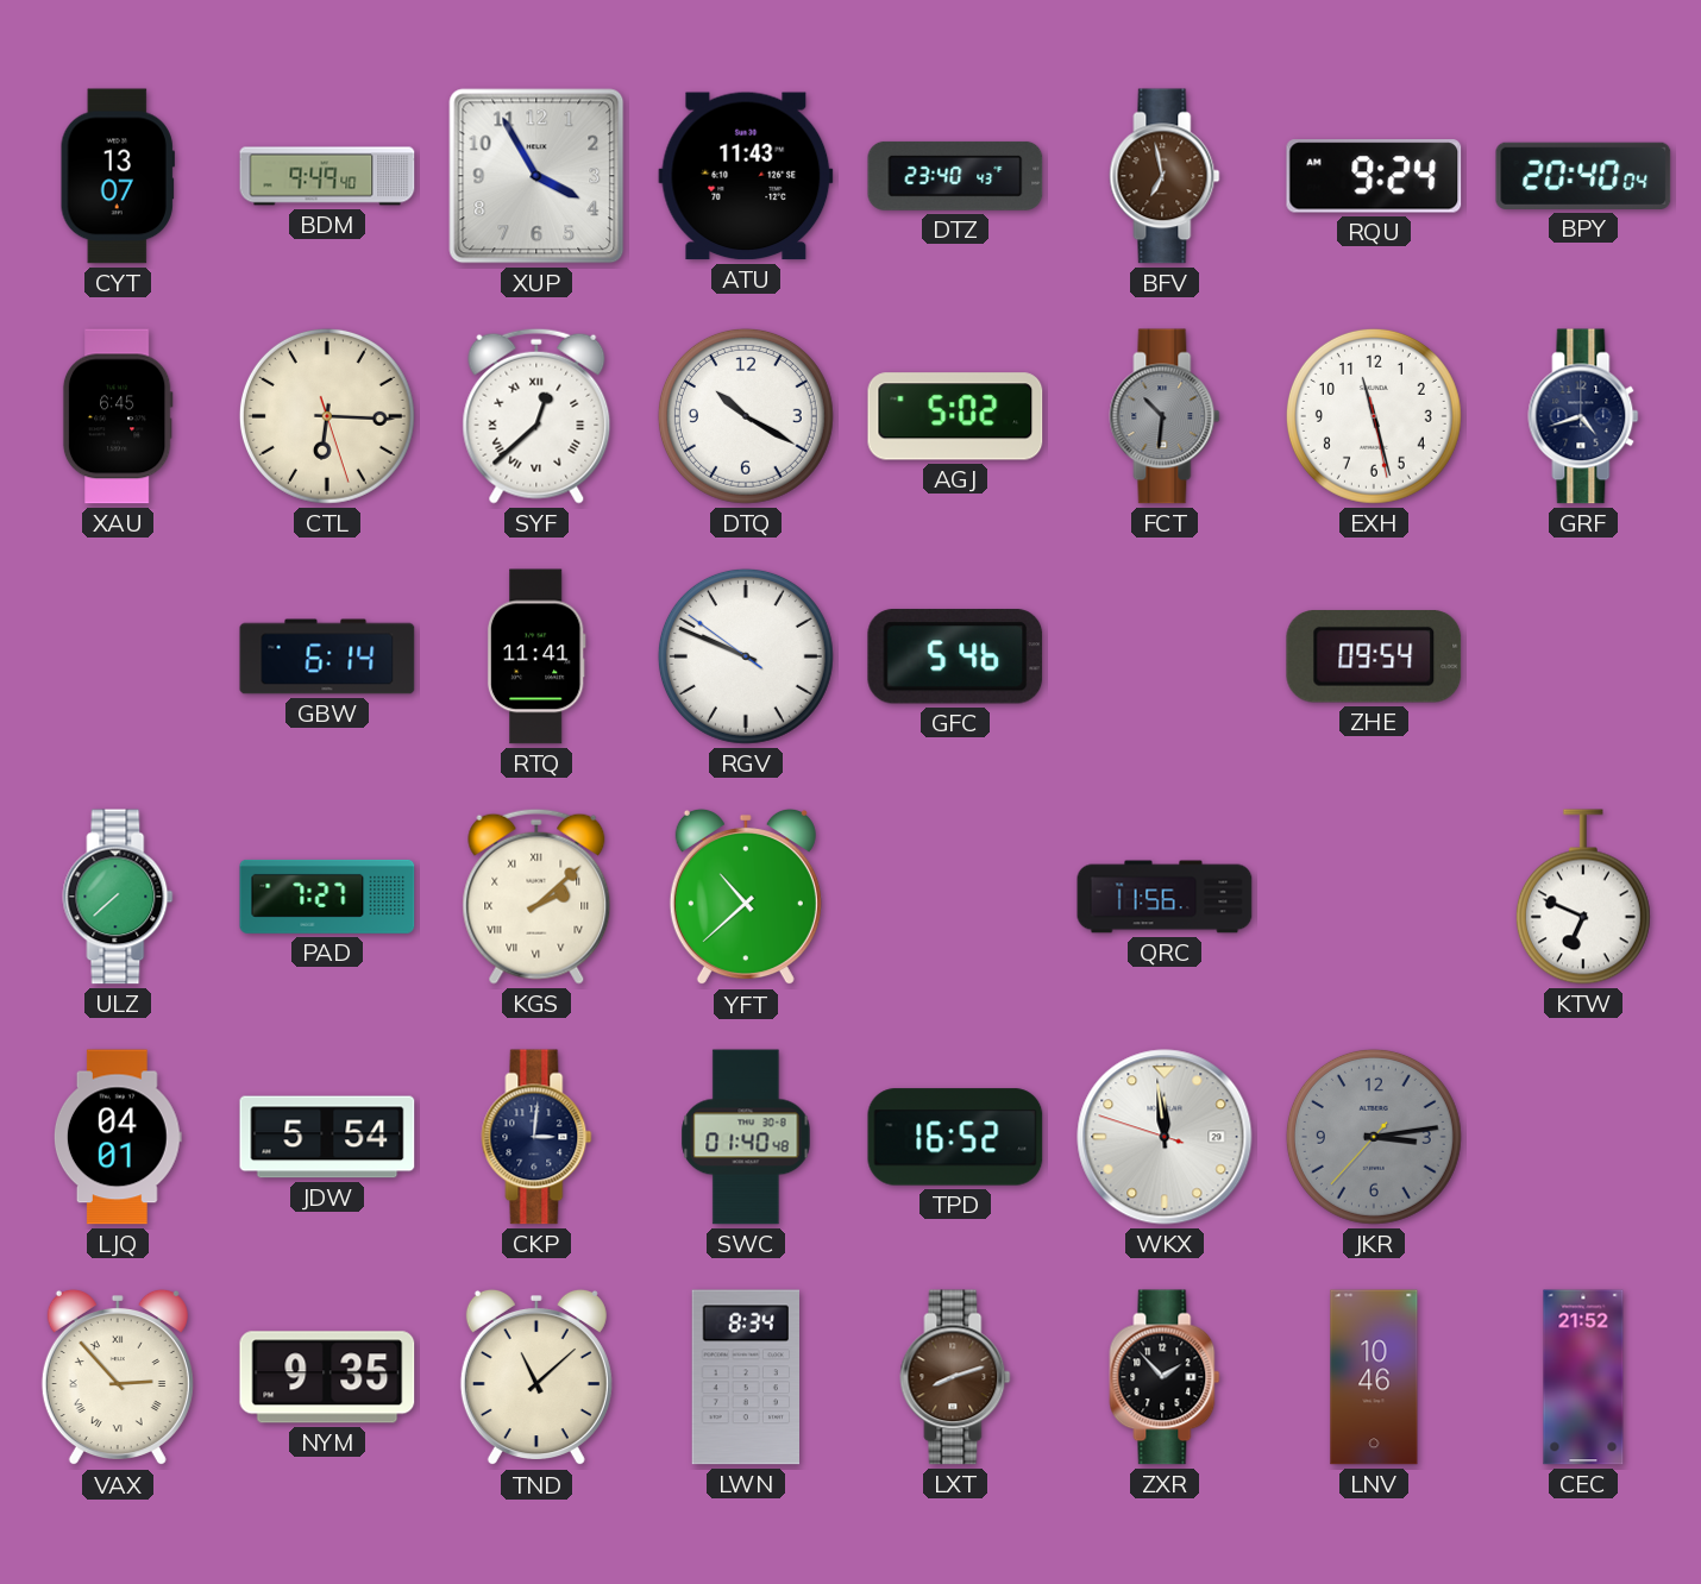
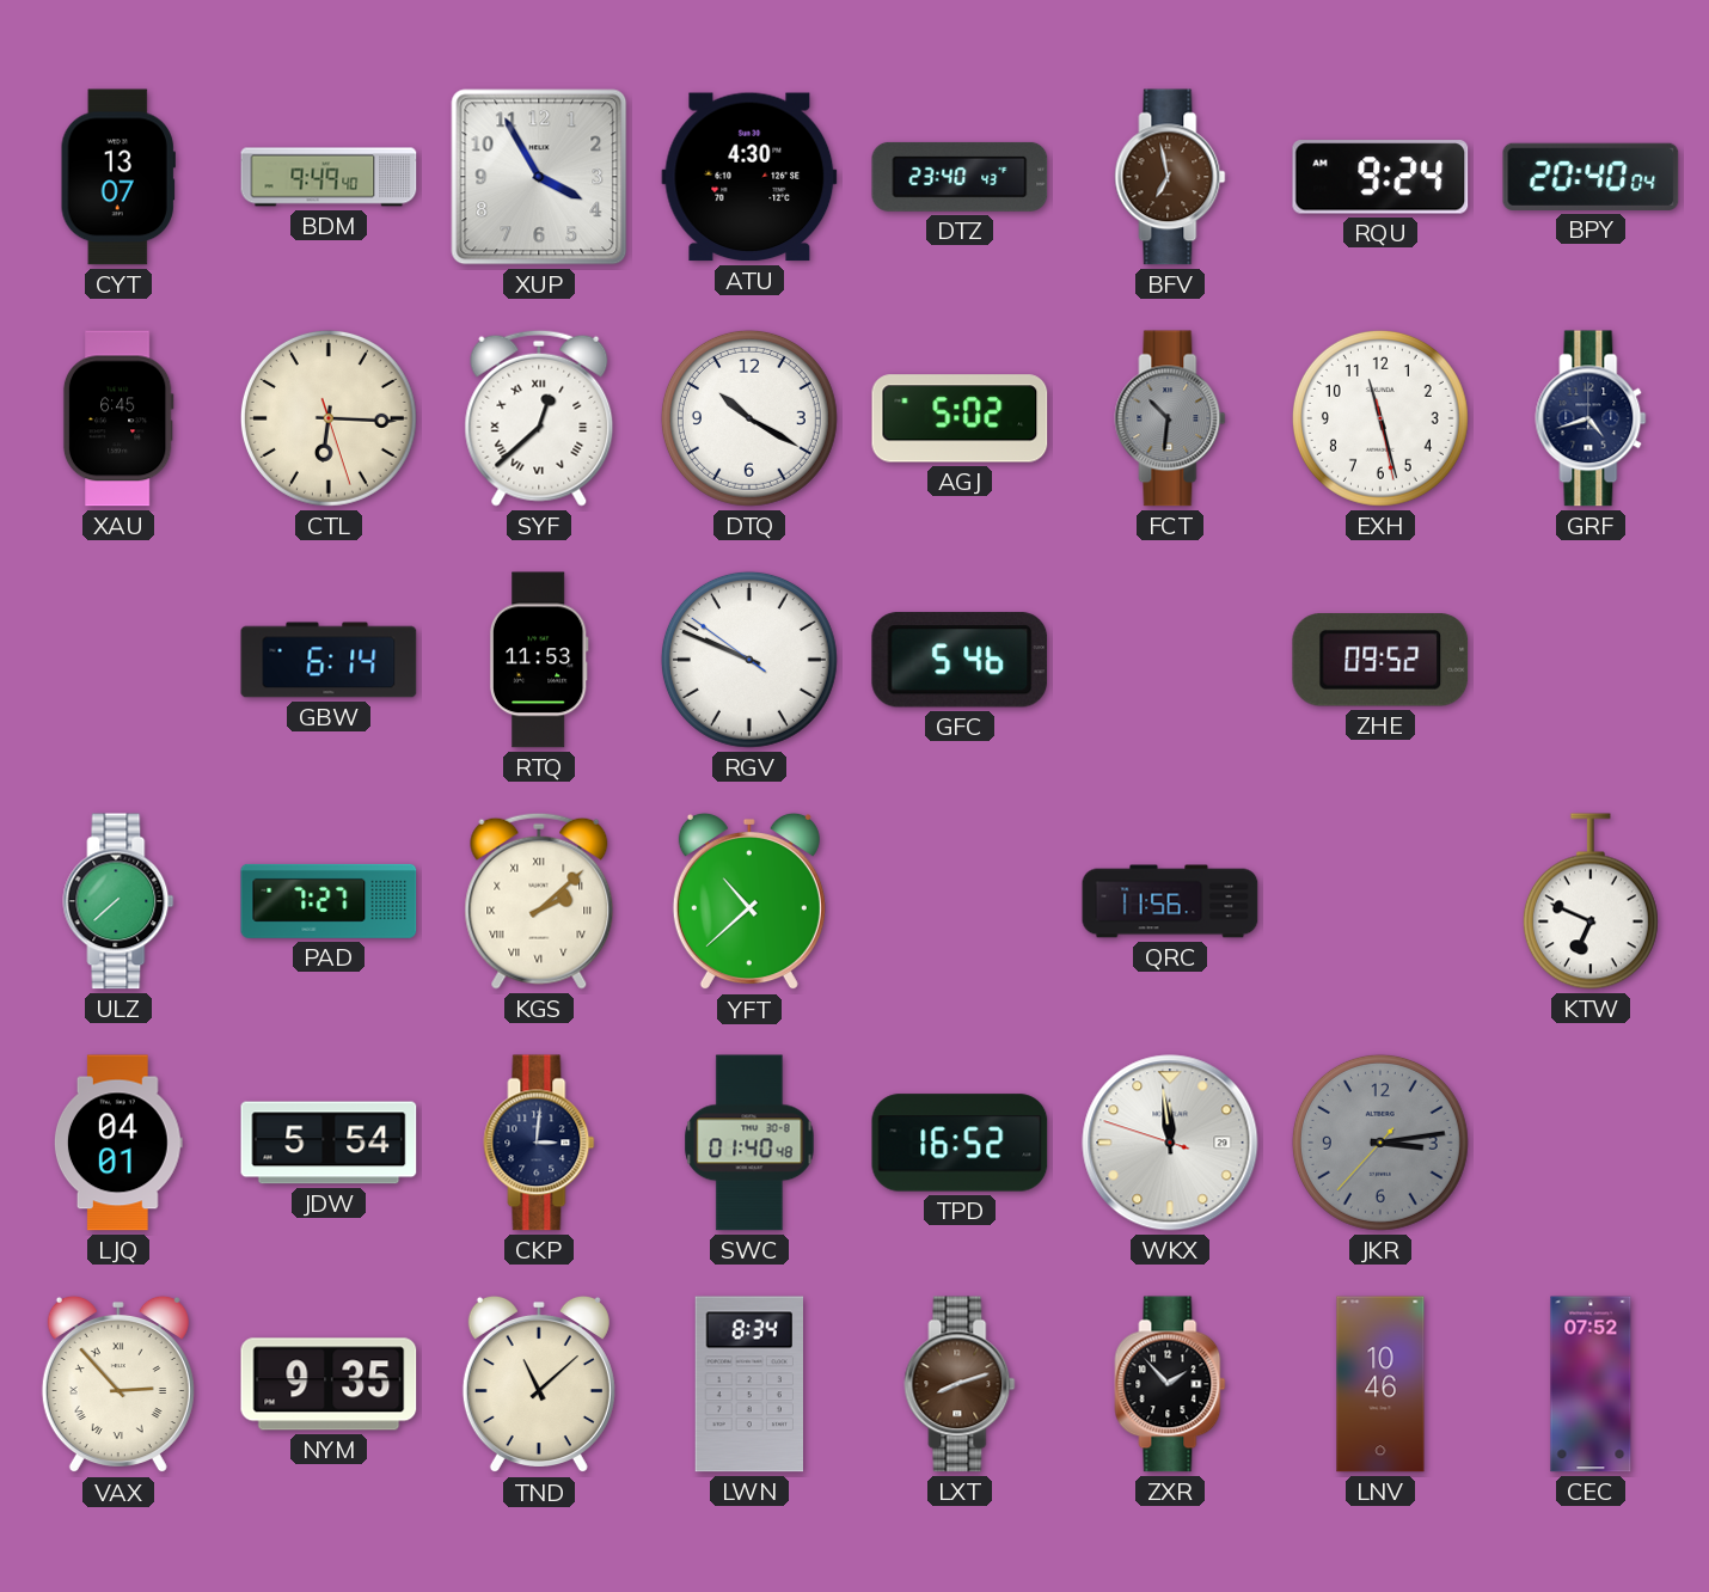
ATU: 11:43 -> 4:30 (749, 177)
RTQ: 11:41 -> 11:53 (539, 660)
ZHE: 09:54 -> 09:52 (1380, 661)
CEC: 21:52 -> 07:52 (1591, 1384)
